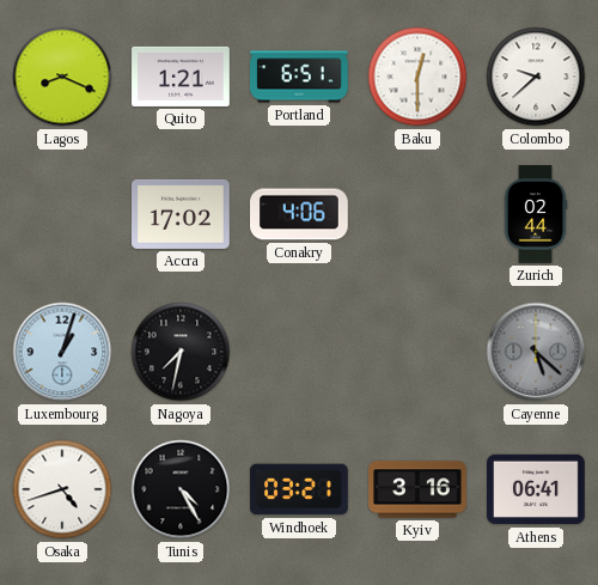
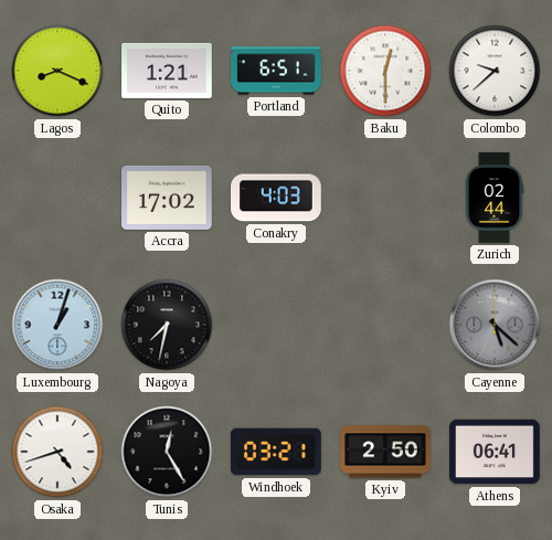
Conakry: 4:06 -> 4:03 (277, 198)
Tunis: 4:25 -> 12:25 (167, 452)
Kyiv: 3:16 -> 2:50 (385, 452)
